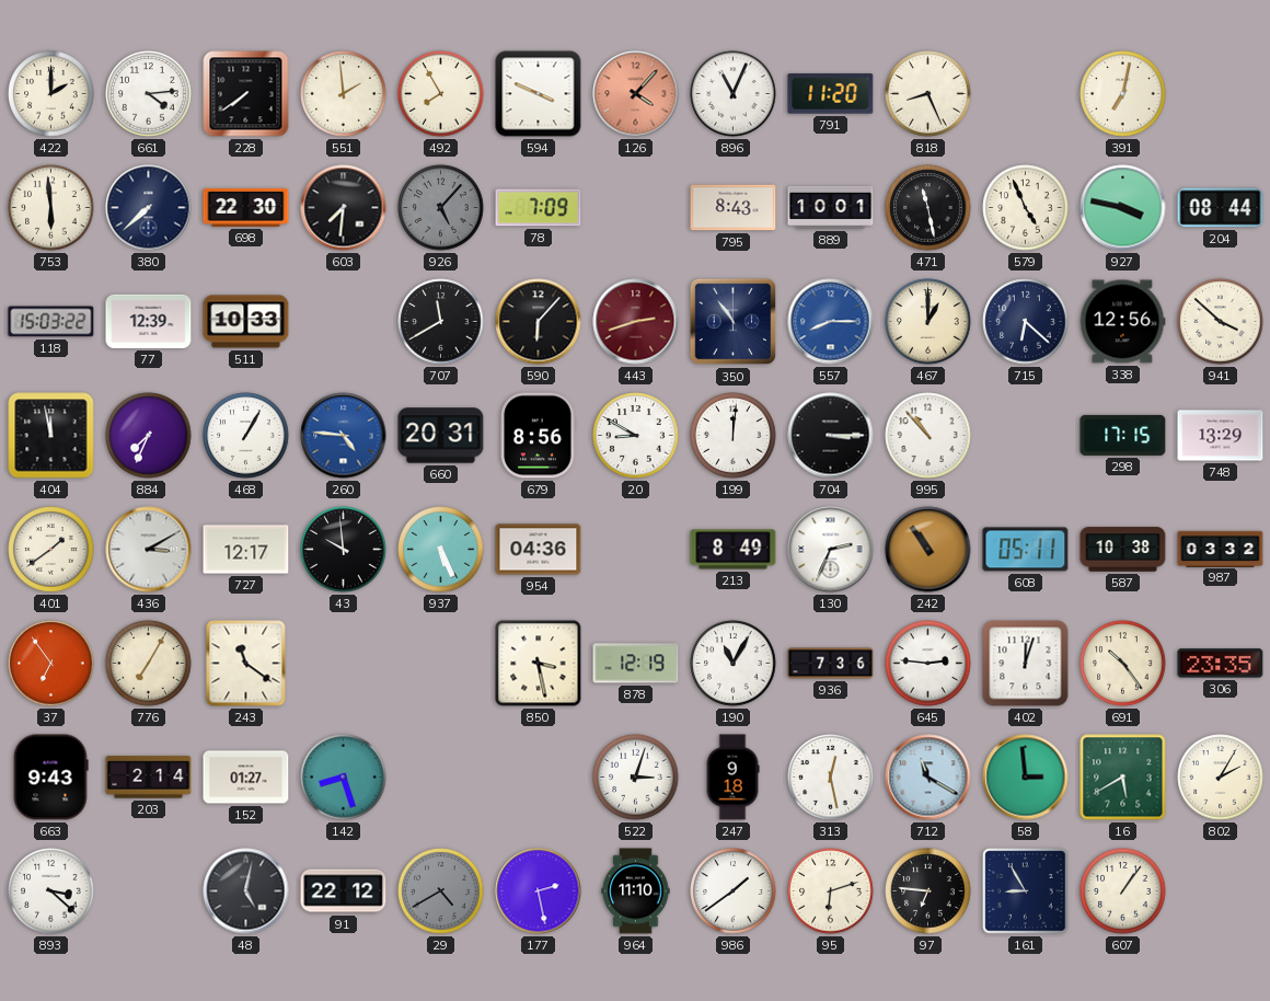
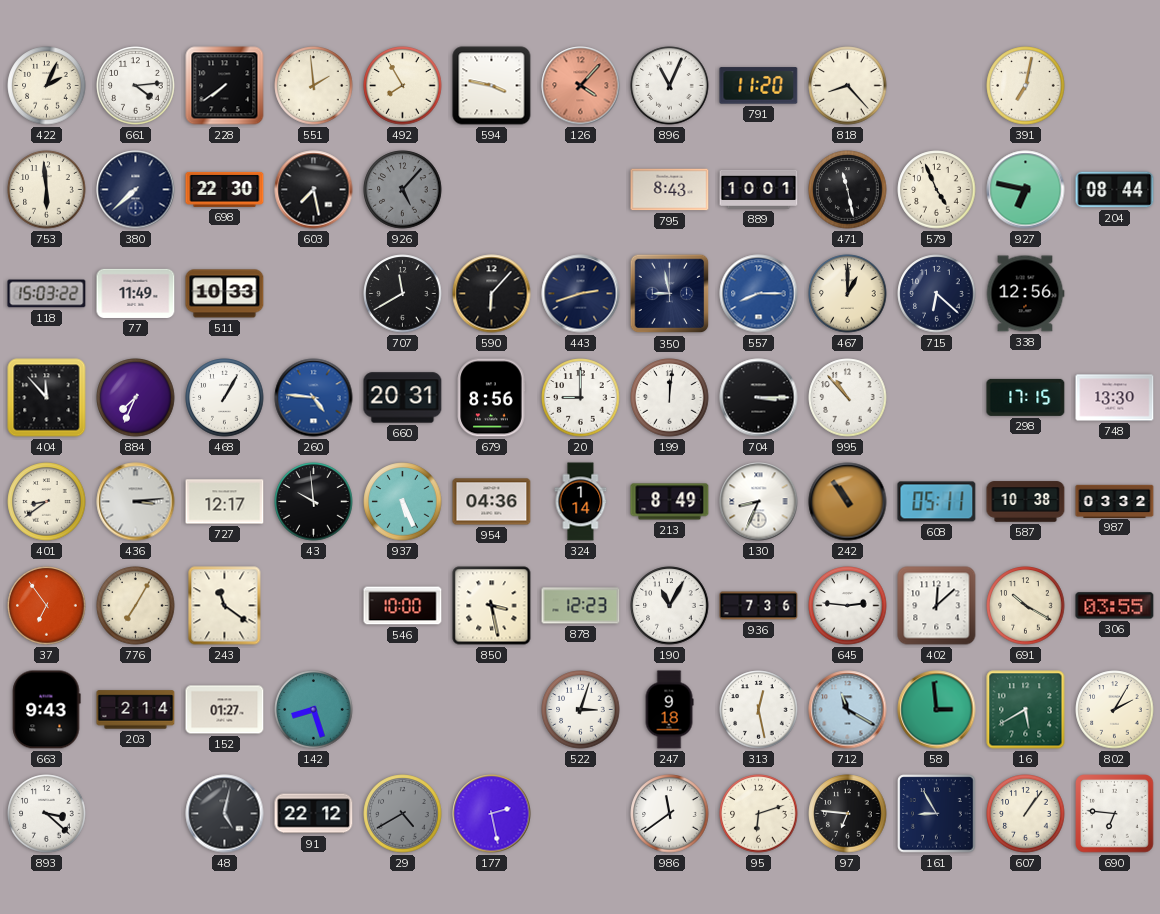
422: 2:00 -> 2:04 (47, 86)
594: 3:49 -> 3:47 (492, 86)
818: 8:26 -> 8:23 (848, 86)
603: 7:31 -> 7:28 (314, 190)
78: 7:09 -> none (539, 208)
927: 3:47 -> 6:47 (1026, 190)
77: 12:39 -> 11:49 (136, 293)
443 dial: burgundy -> navy (581, 294)
350: 10:54 -> 8:58 (670, 294)
941: 3:52 -> none (1221, 322)
404: 11:58 -> 11:53 (47, 398)
20: 8:50 -> 9:00 (581, 398)
748: 13:29 -> 13:30 (1115, 398)
401: 1:39 -> 8:39 (47, 502)
436: 3:10 -> 3:14 (136, 502)
324: none -> 1:14 (581, 502)
130: 2:34 -> 8:34 (759, 502)
546: none -> 10:00 (403, 606)
878: 12:19 -> 12:23 (581, 606)
402: 12:03 -> 12:08 (937, 606)
691: 10:24 -> 10:20 (1026, 606)
306: 23:35 -> 03:55 (1115, 606)
964: 11:10 -> none (636, 891)
986: 1:39 -> 11:39 (670, 814)
690: none -> 6:46 (1115, 814)
